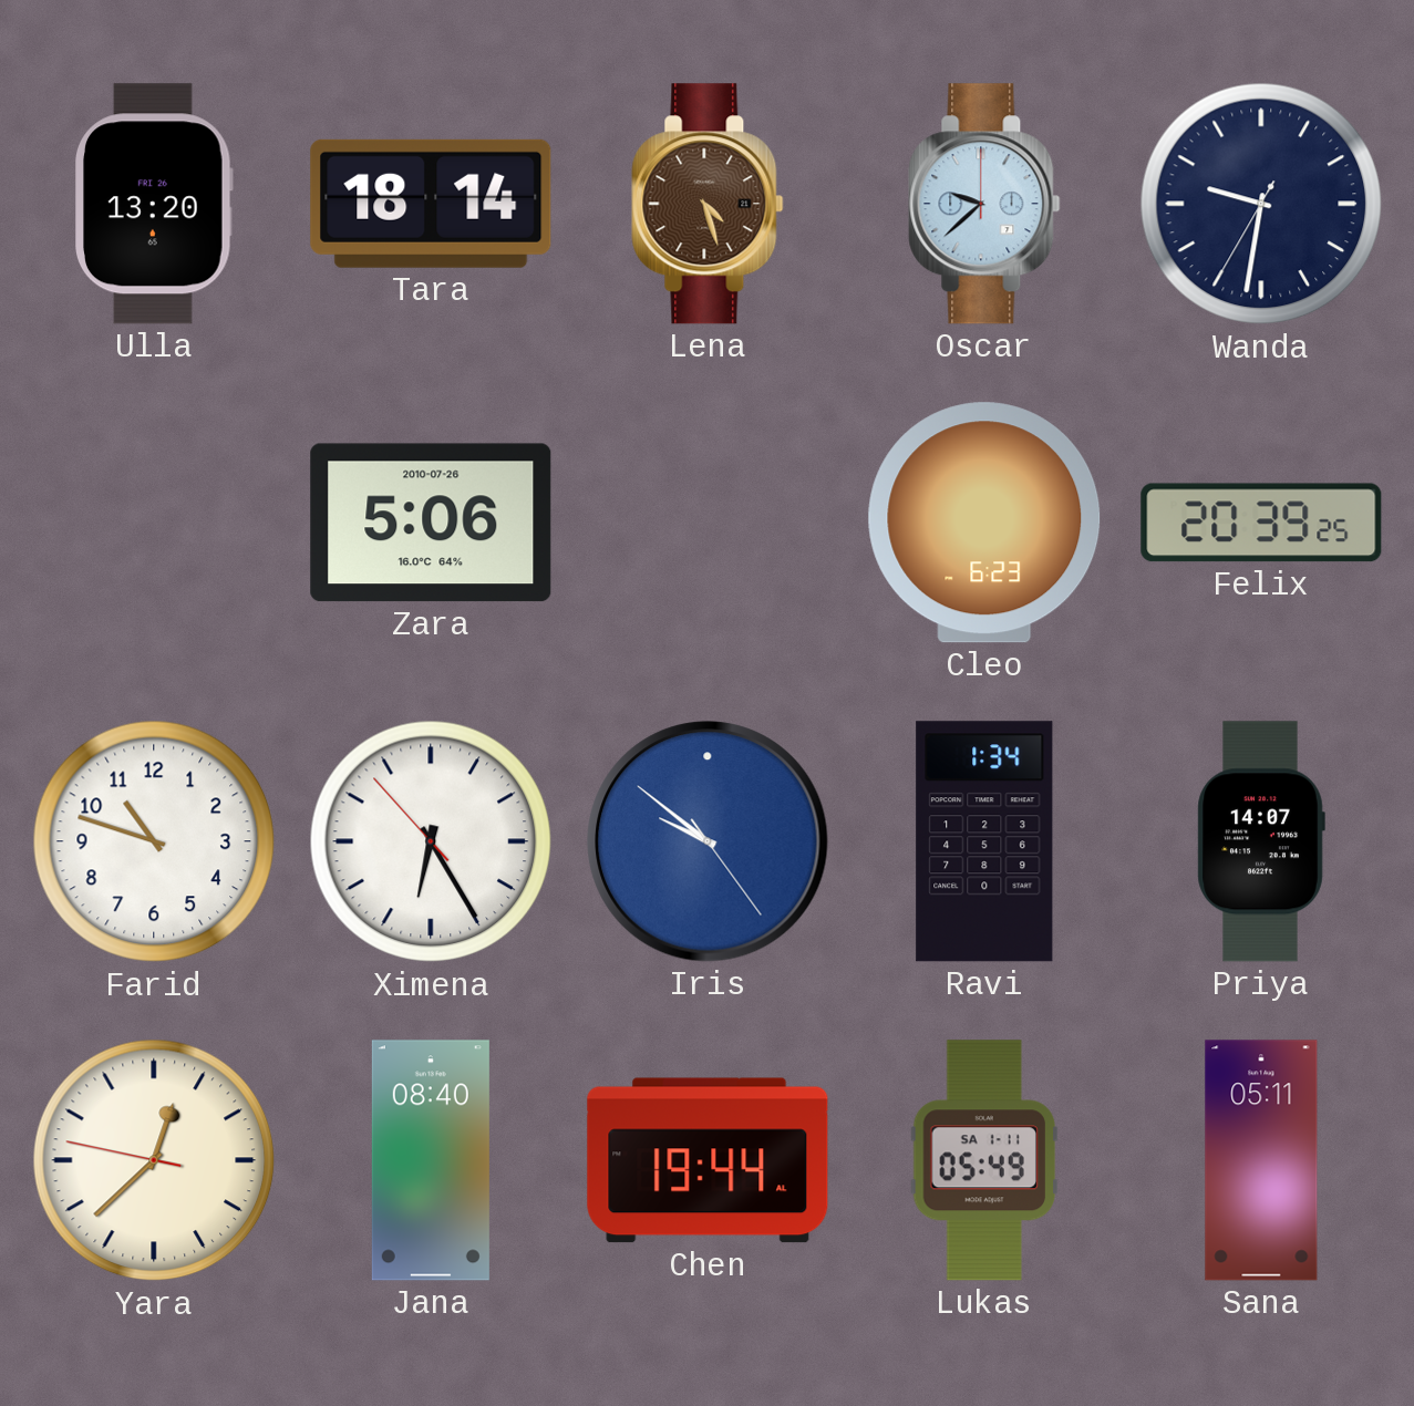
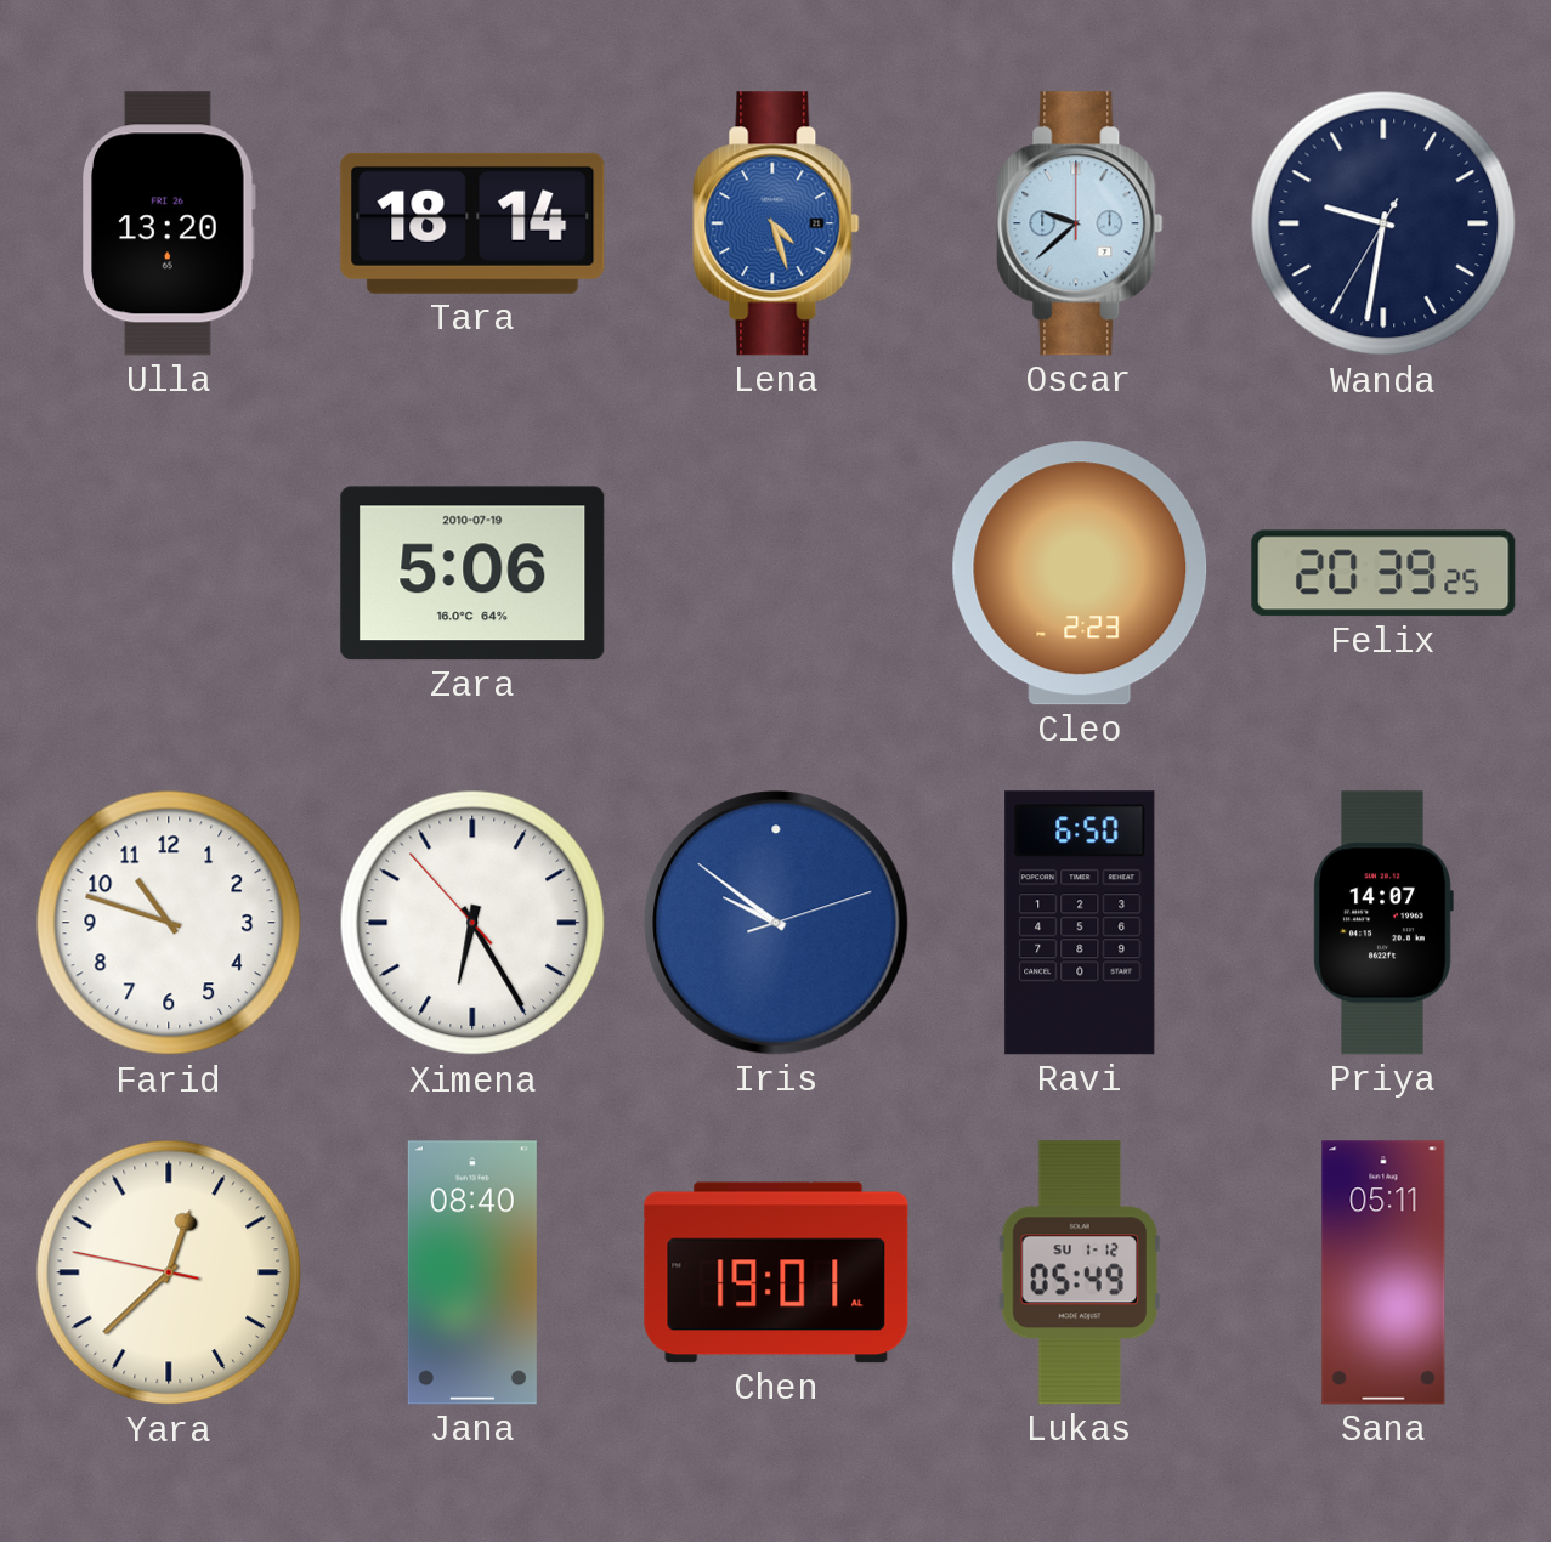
Lena dial: brown -> blue (776, 223)
Zara date: 2010-07-26 -> 2010-07-19 (472, 573)
Cleo: 6:23 -> 2:23 (1080, 573)
Iris: 9:51:24 -> 9:51:12 (776, 923)
Ravi: 1:34 -> 6:50 (1080, 923)
Chen: 19:44 -> 19:01 (776, 1272)
Lukas date: SA 1-11 -> SU 1-12 (1079, 1272)
